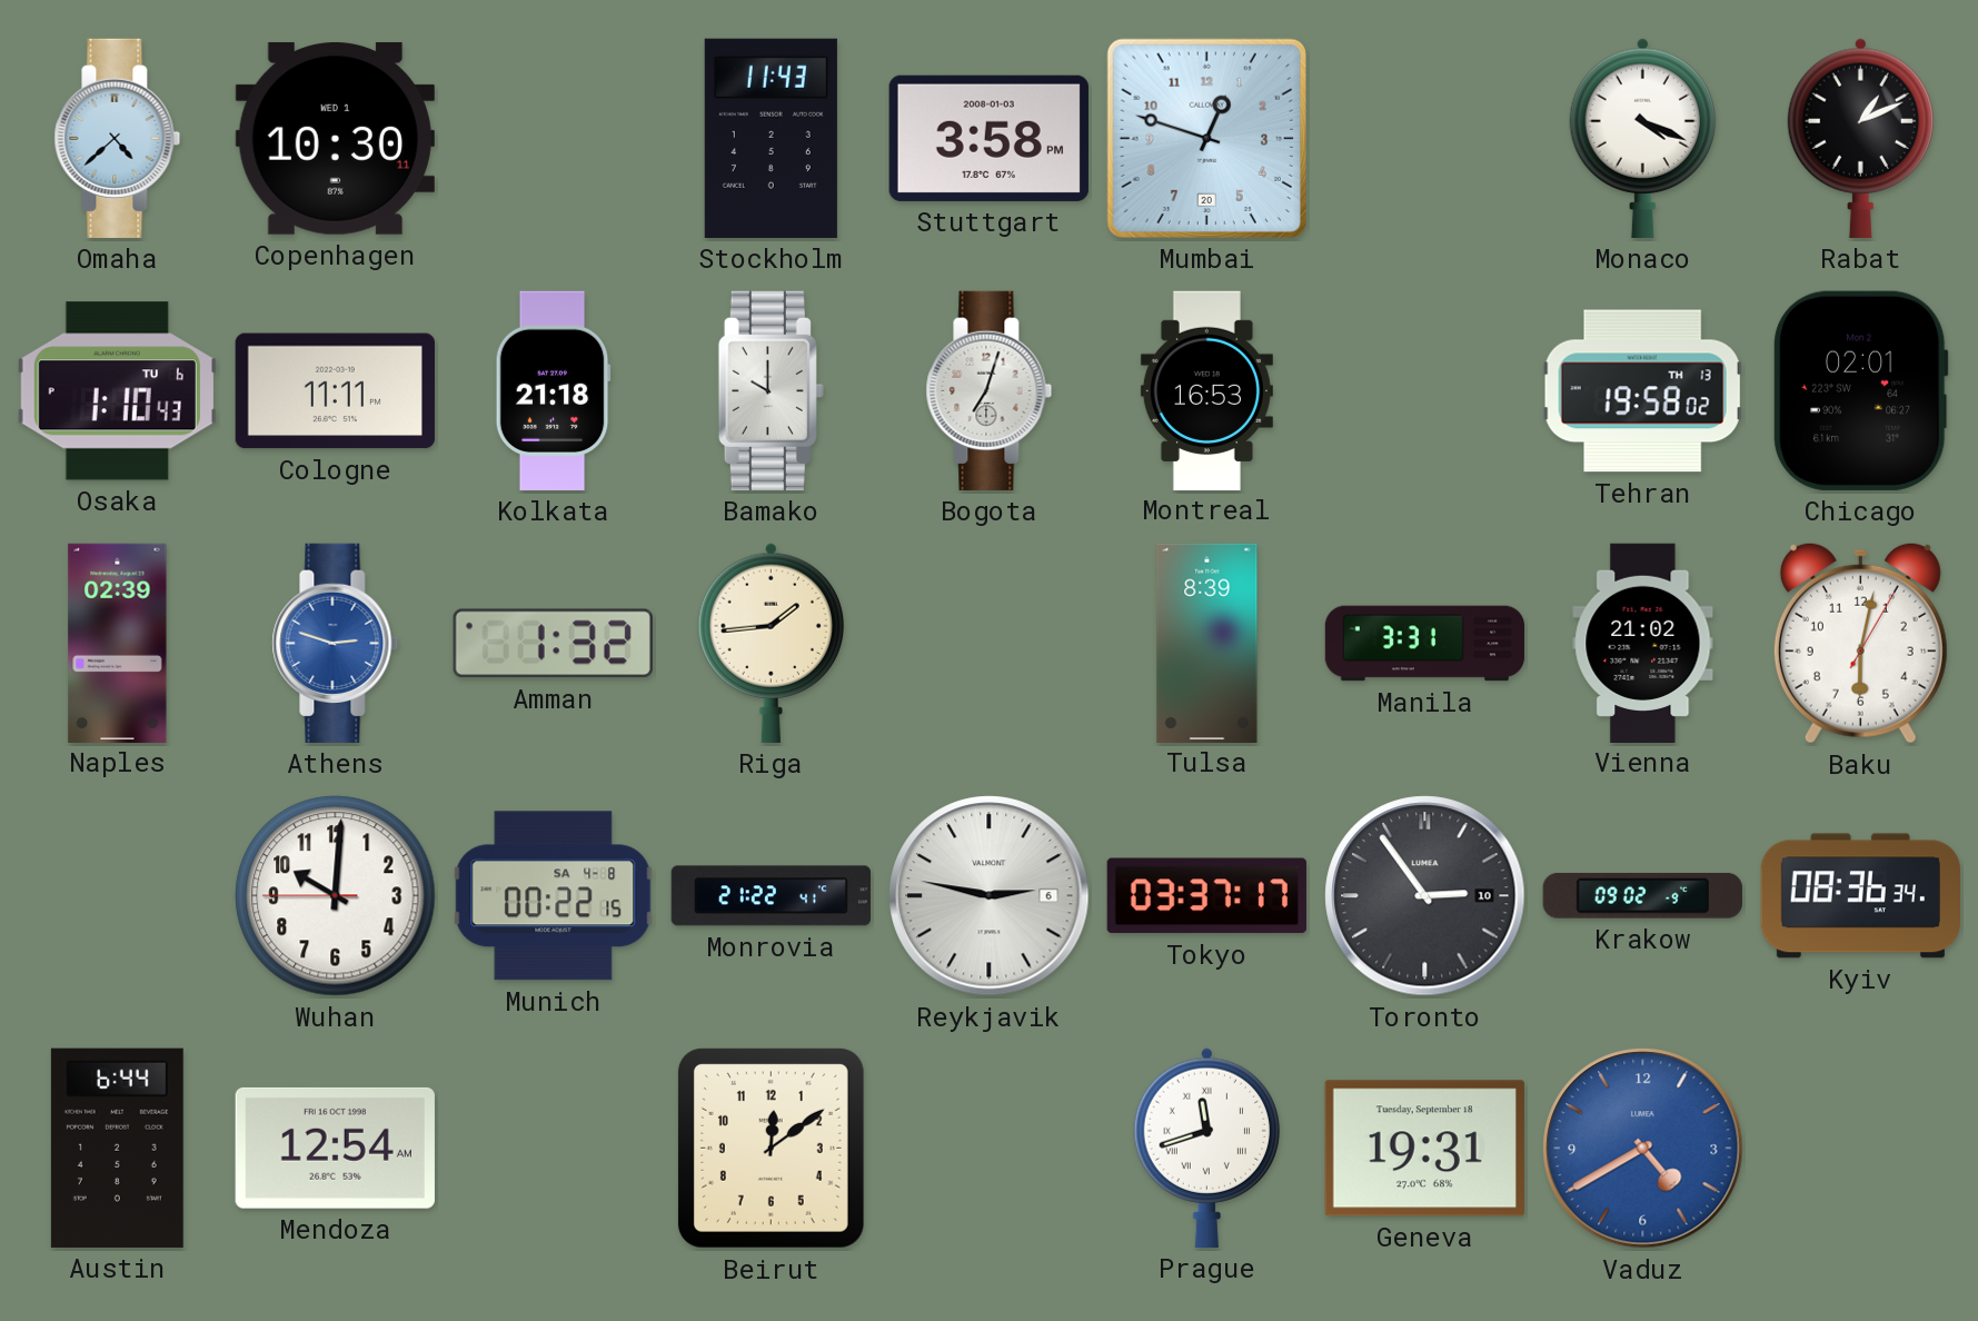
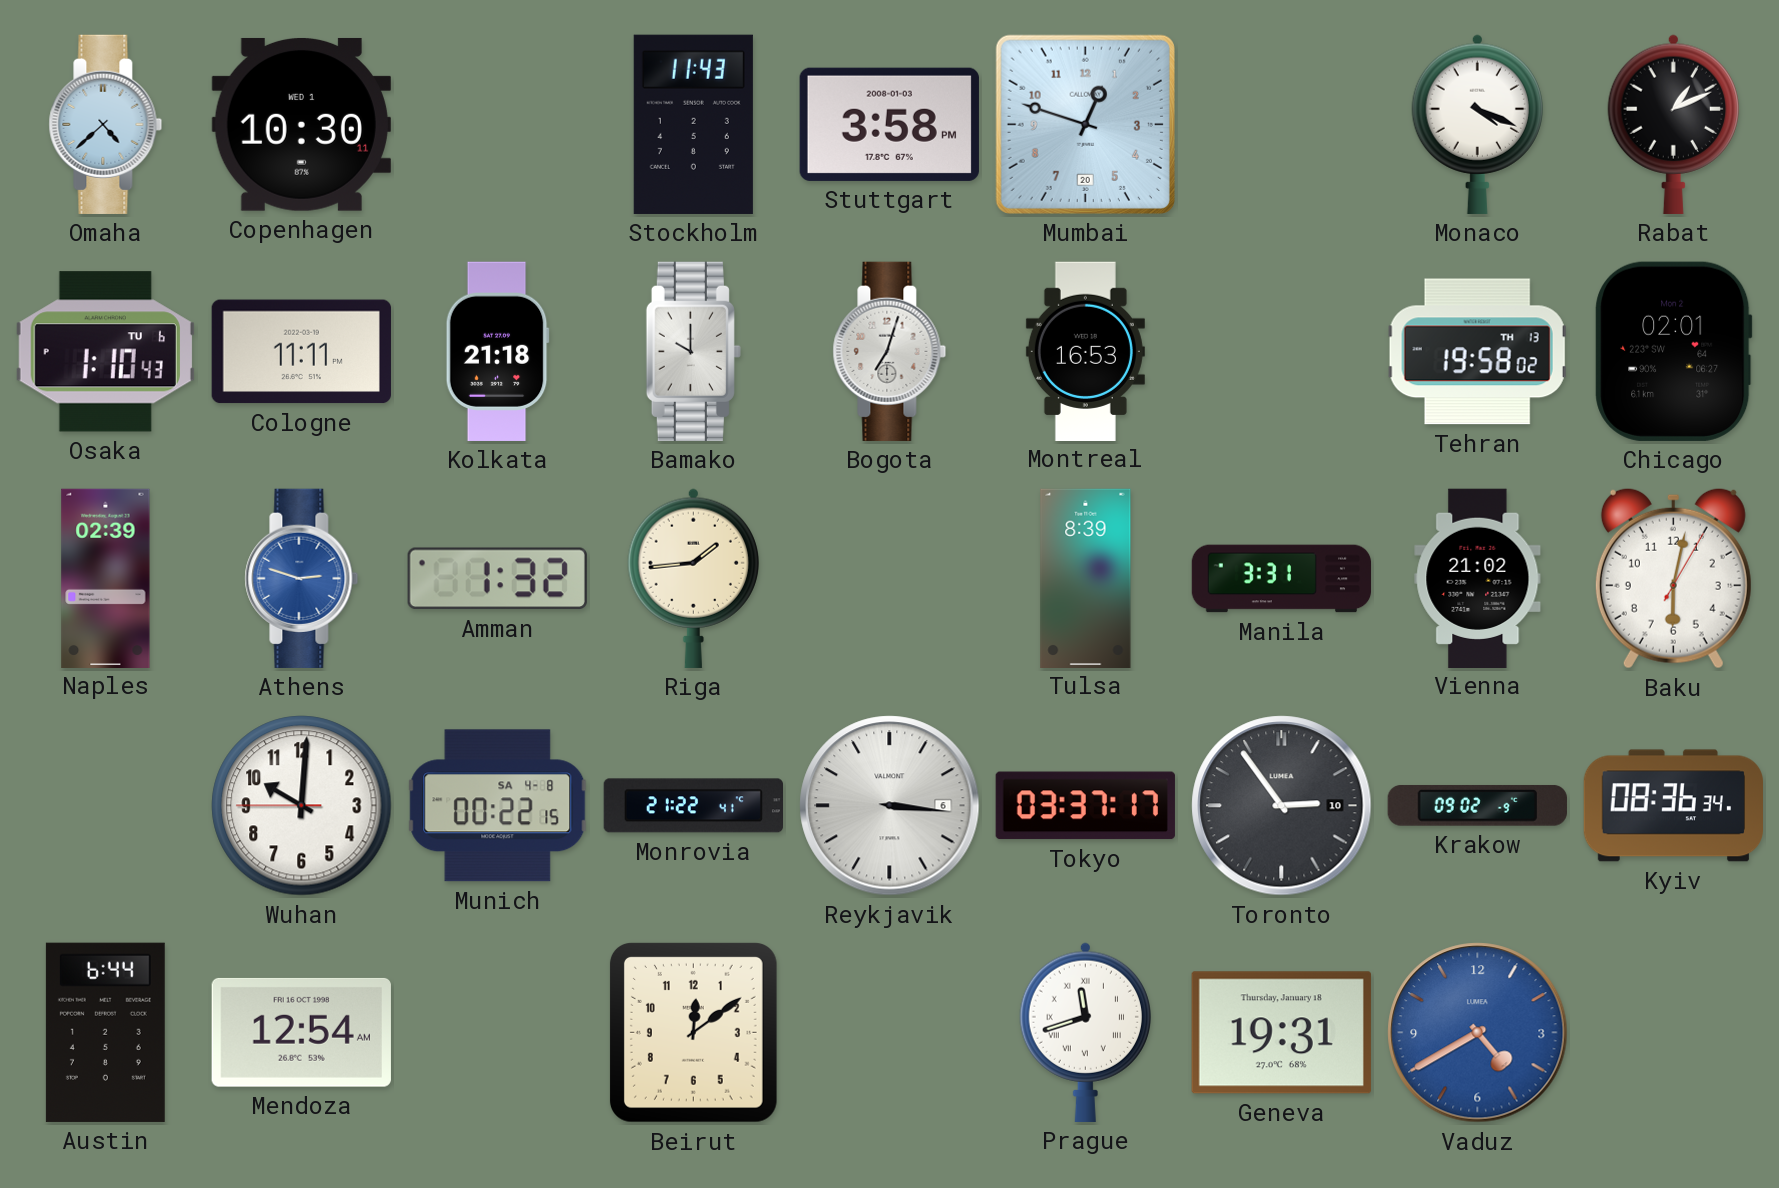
Reykjavik: 2:47 -> 3:16 (890, 806)
Geneva date: Tuesday, September 18 -> Thursday, January 18 (1281, 1033)
